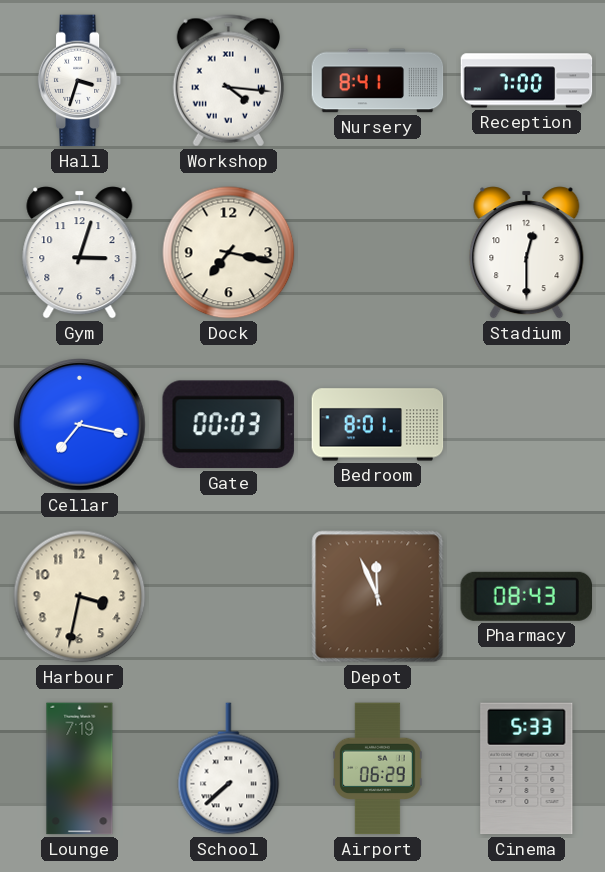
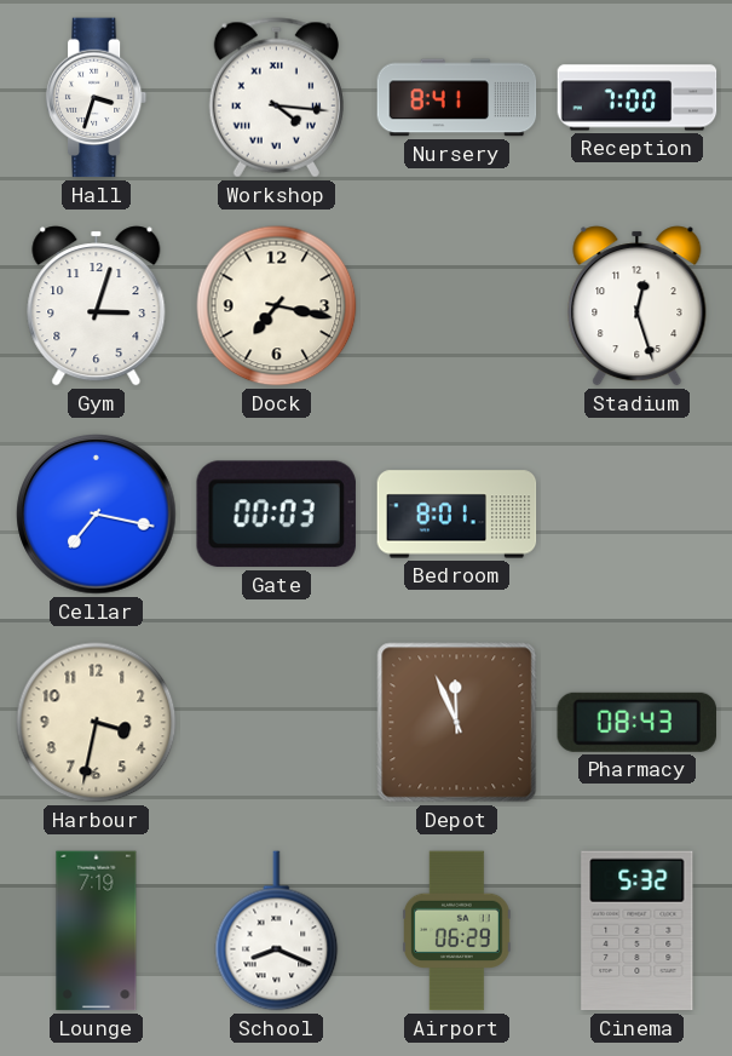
Stadium: 12:30 -> 12:27 (638, 306)
School: 7:38 -> 8:19 (277, 931)
Cinema: 5:33 -> 5:32 (638, 931)
